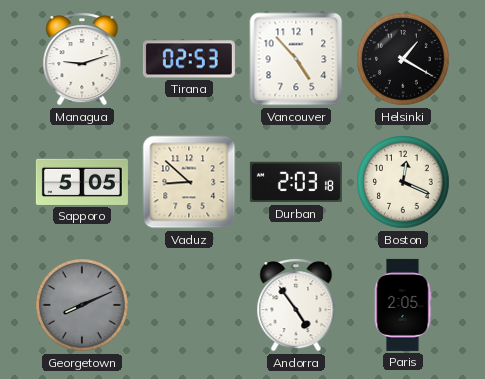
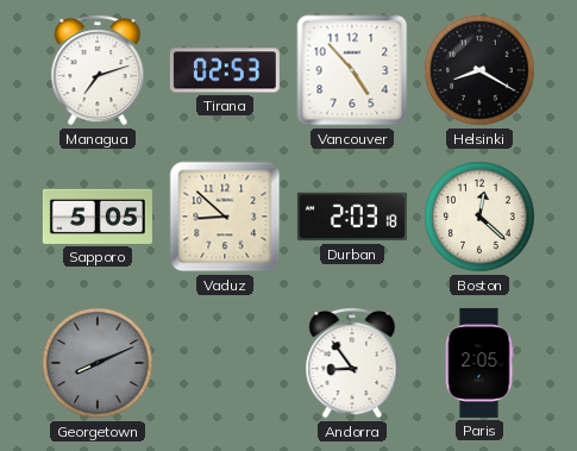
Managua: 9:12 -> 7:12 (98, 70)
Helsinki: 1:20 -> 8:20 (479, 70)
Boston: 12:19 -> 12:22 (479, 217)
Andorra: 4:54 -> 8:54 (352, 363)
